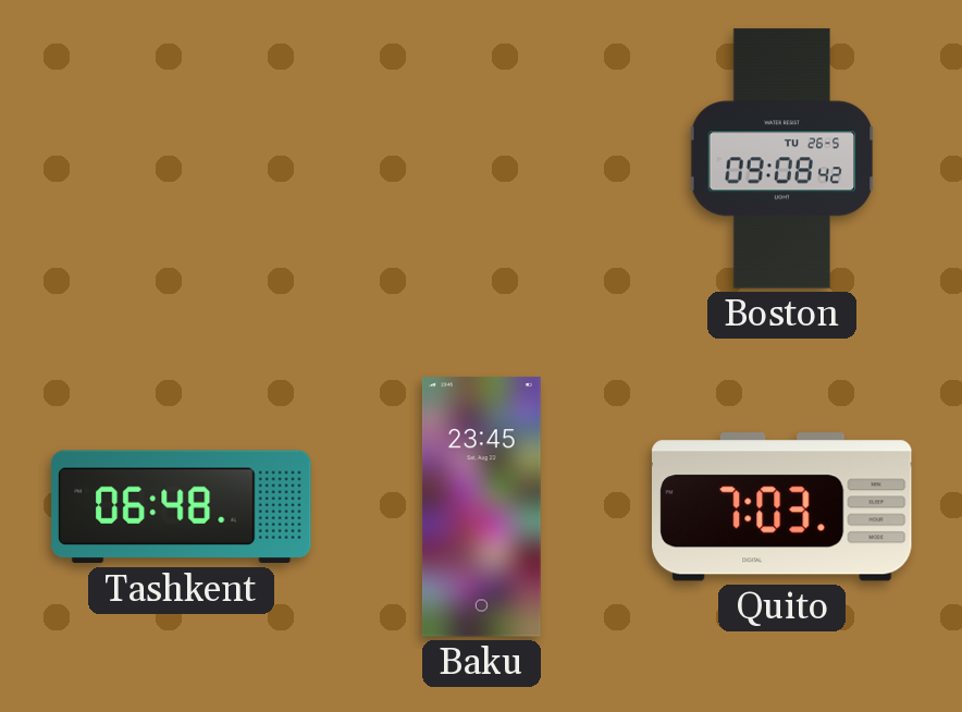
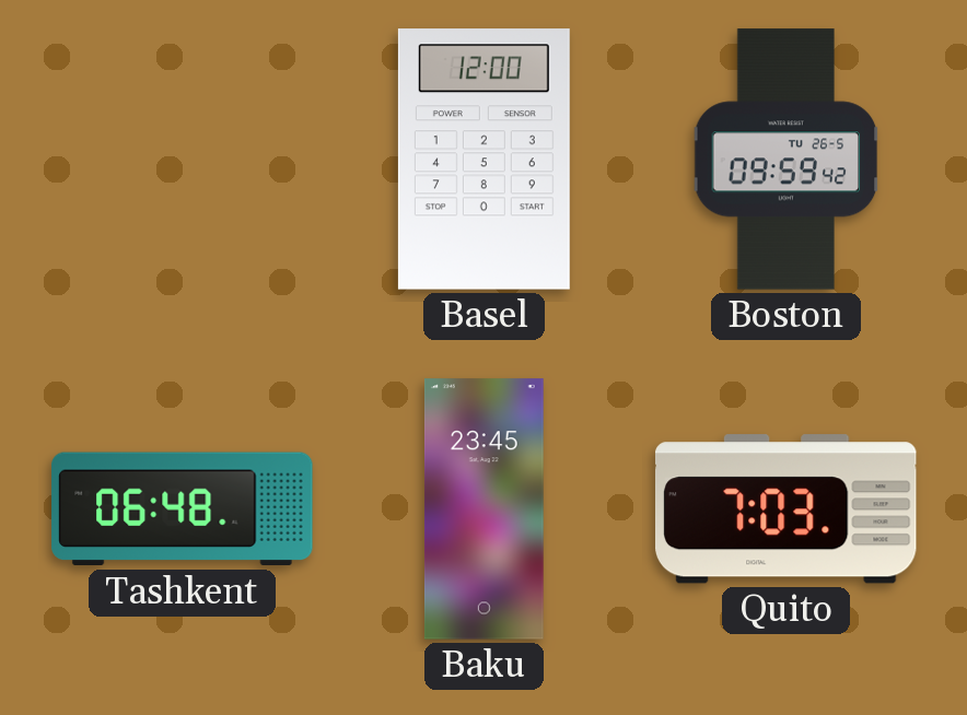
Basel: none -> 12:00 (484, 160)
Boston: 09:08 -> 09:59 (787, 160)
